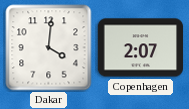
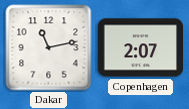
Dakar: 4:01 -> 11:13 (49, 48)
